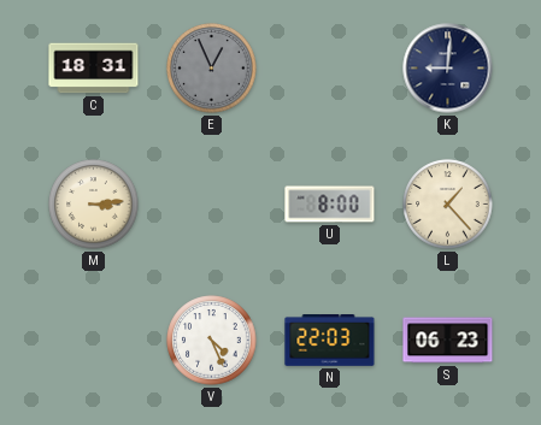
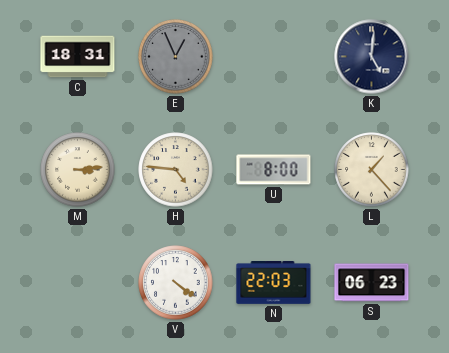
K: 9:01 -> 5:01 (372, 57)
H: none -> 4:46 (176, 170)
V: 4:26 -> 4:21 (176, 283)
